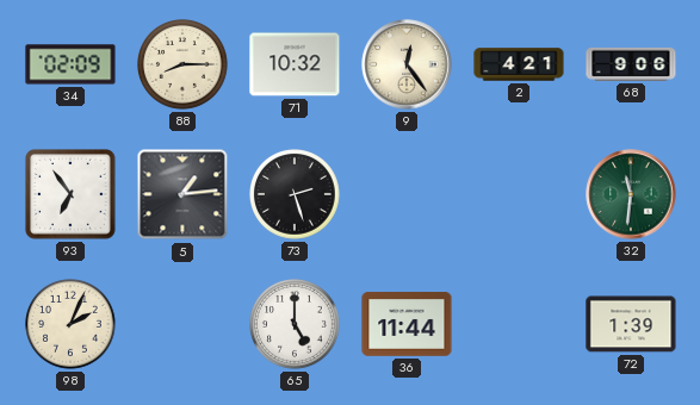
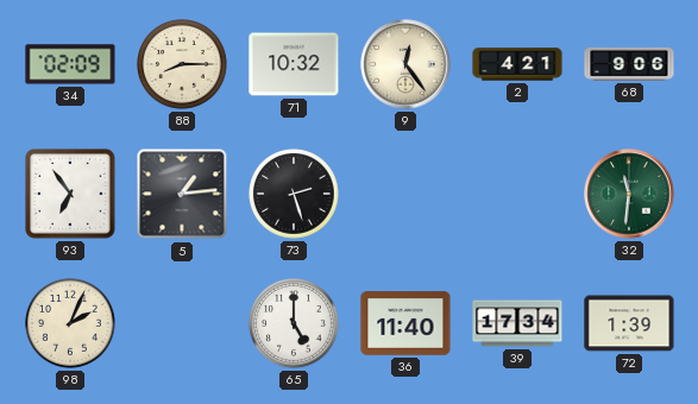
36: 11:44 -> 11:40 (405, 323)
39: none -> 17:34 (517, 323)
